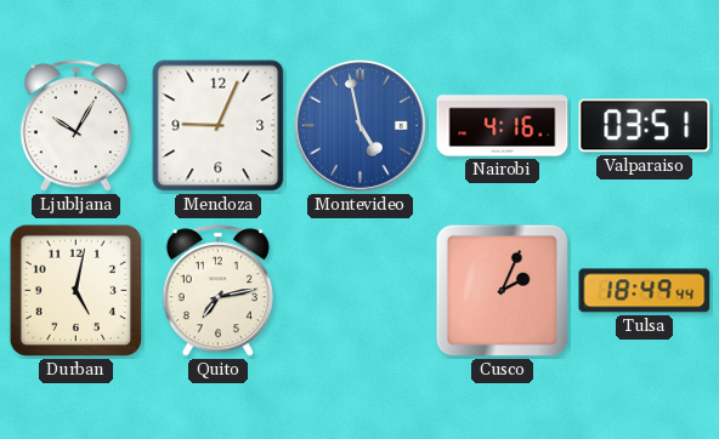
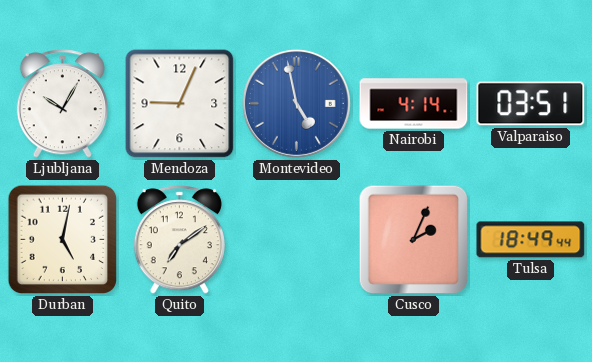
Nairobi: 4:16 -> 4:14 (414, 104)
Quito: 7:13 -> 7:09 (179, 240)
